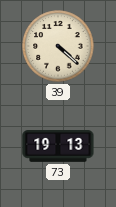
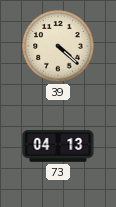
73: 19:13 -> 04:13 (58, 146)
